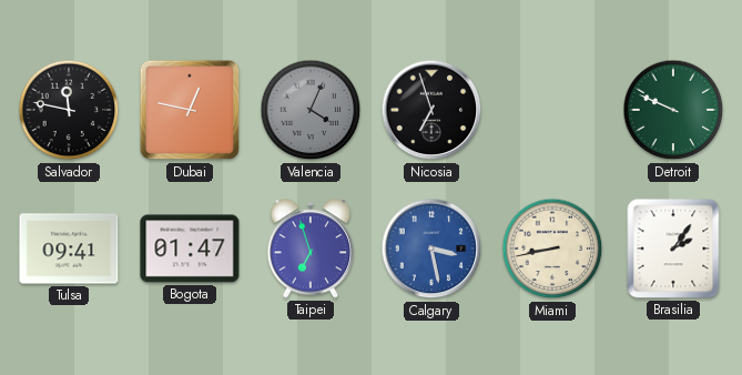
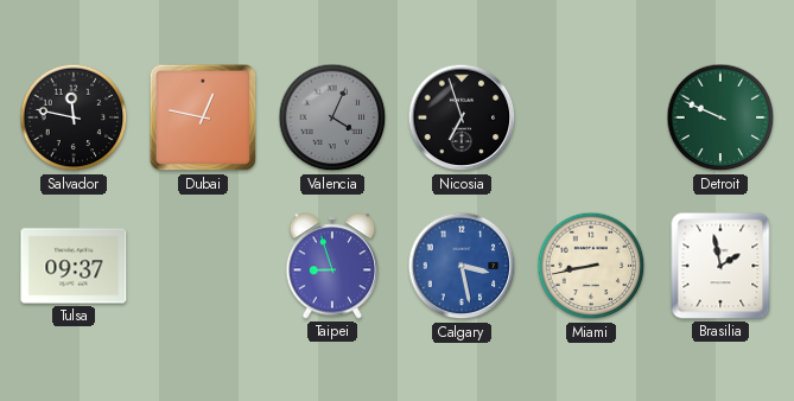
Tulsa: 09:41 -> 09:37 (74, 266)
Bogota: 01:47 -> none (190, 249)
Taipei: 6:57 -> 8:57 (332, 266)
Brasilia: 2:06 -> 1:58 (720, 266)
